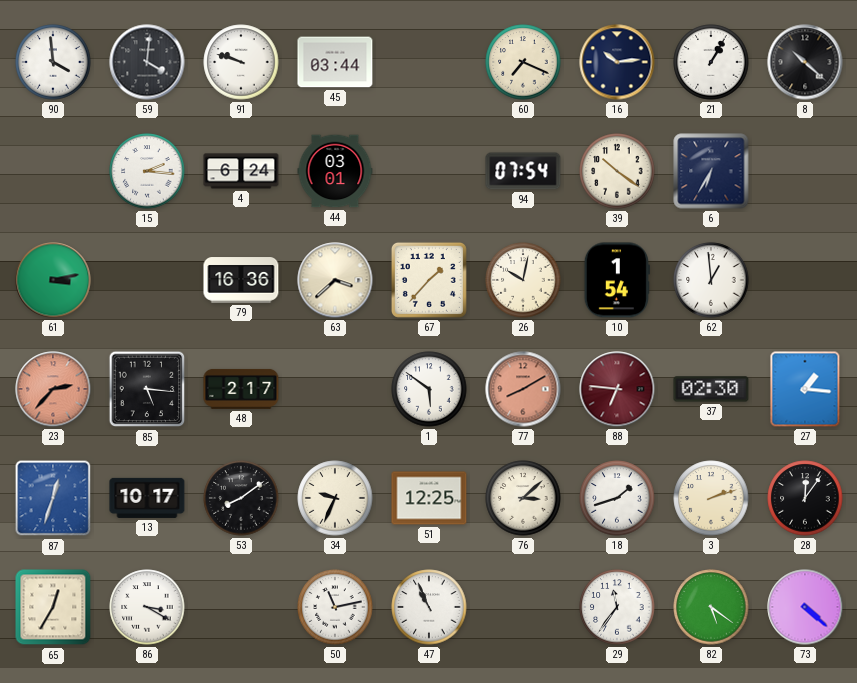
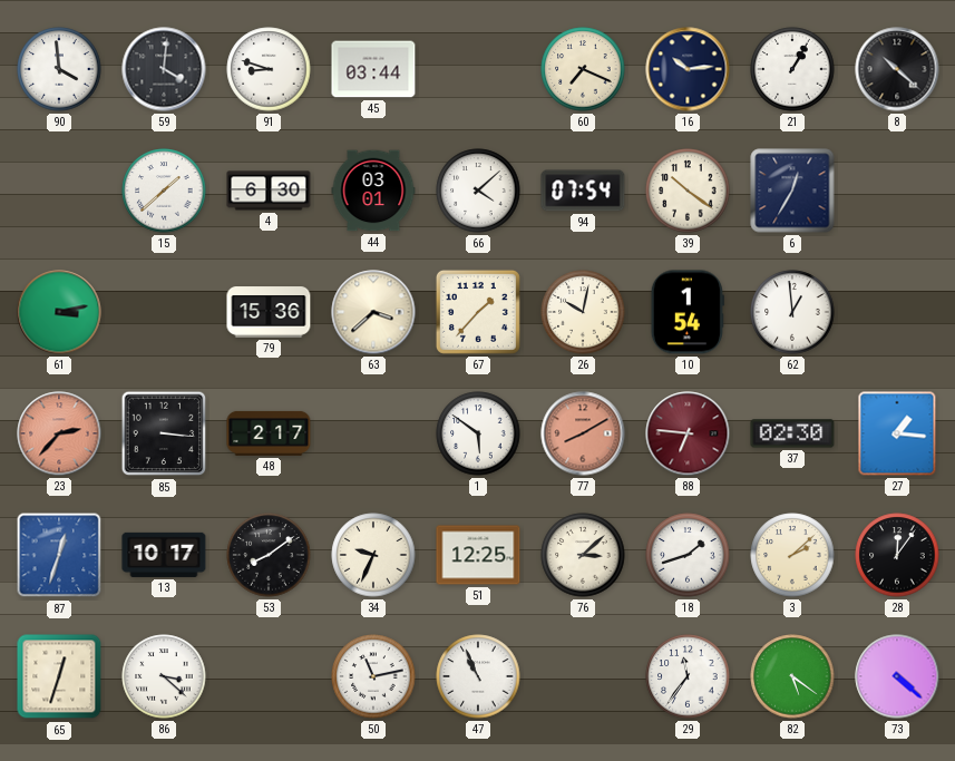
91: 9:48 -> 8:48 (269, 69)
15: 2:16 -> 1:38 (164, 191)
4: 6:24 -> 6:30 (269, 191)
66: none -> 4:08 (478, 191)
6: 6:35 -> 12:35 (792, 191)
79: 16:36 -> 15:36 (269, 312)
85: 5:16 -> 3:16 (164, 433)
3: 2:12 -> 2:08 (792, 555)
65: 12:35 -> 12:33 (59, 676)
86: 3:20 -> 3:22 (164, 676)
